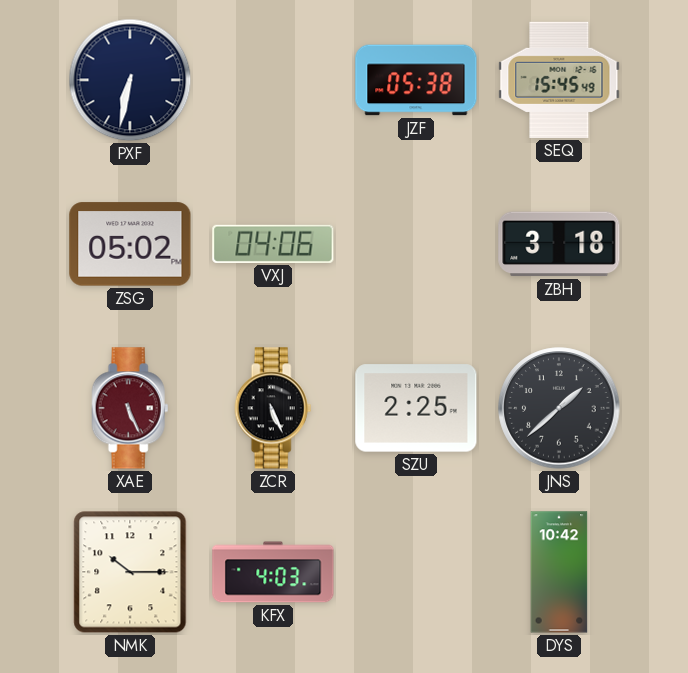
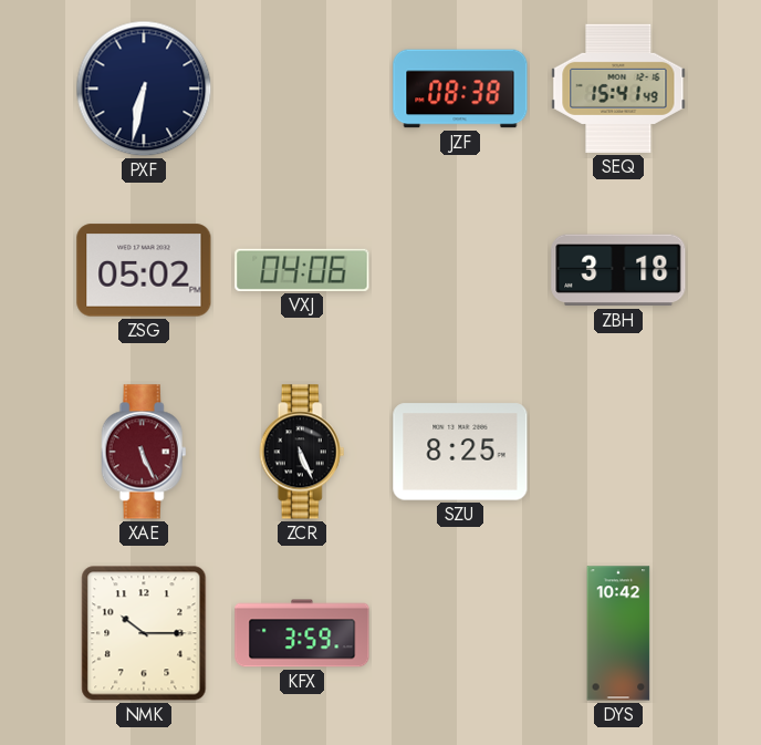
JZF: 05:38 -> 08:38 (460, 89)
SEQ: 15:45 -> 15:41 (618, 89)
SZU: 2:25 -> 8:25 (460, 452)
JNS: 1:38 -> none (559, 408)
KFX: 4:03 -> 3:59 (302, 633)
